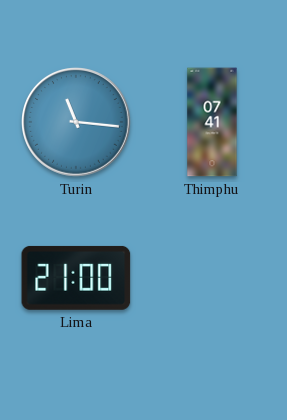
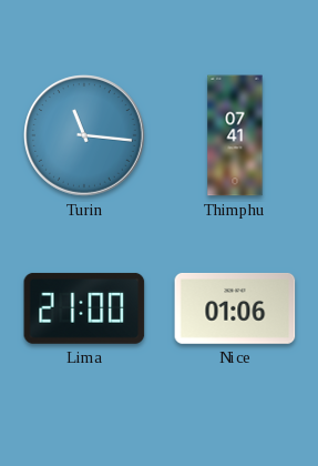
Nice: none -> 01:06 (235, 308)
